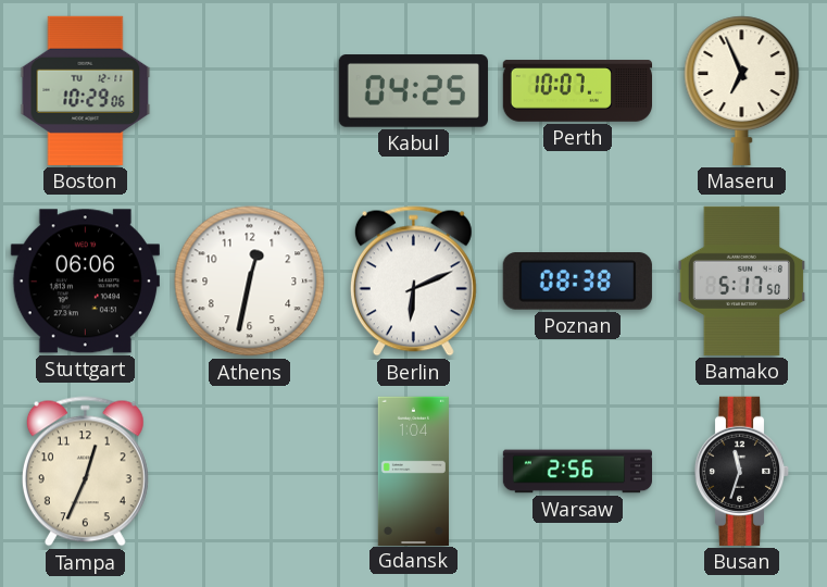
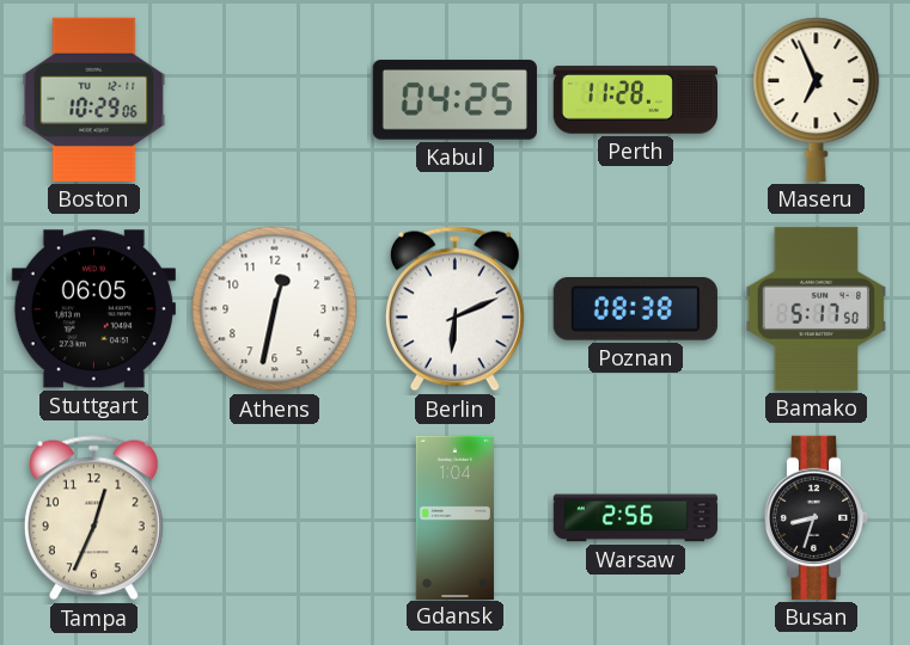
Perth: 10:07 -> 11:28 (635, 100)
Stuttgart: 06:06 -> 06:05 (93, 309)
Busan: 11:33 -> 8:33 (817, 517)
